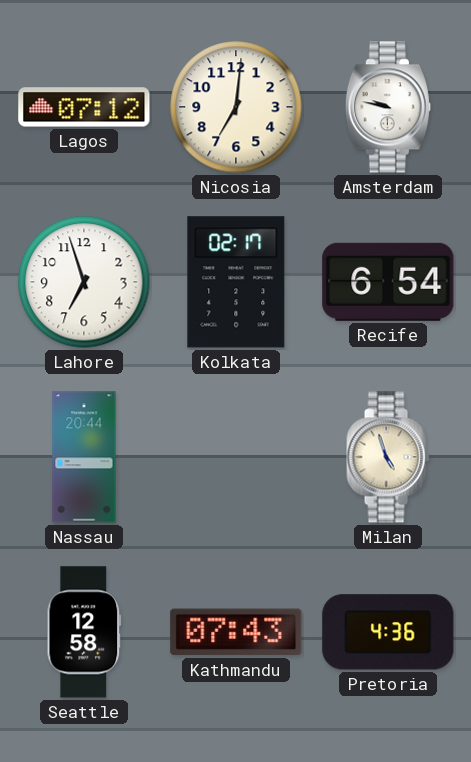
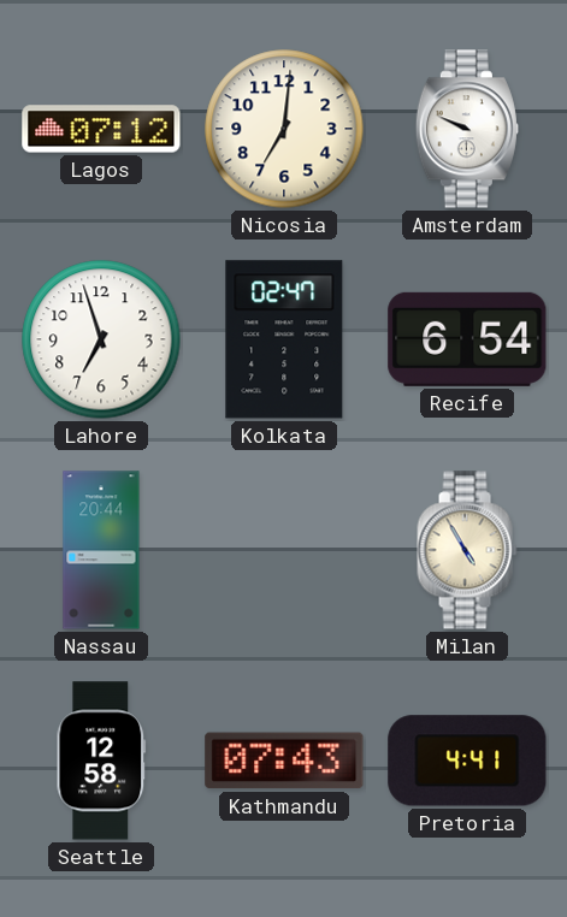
Amsterdam: 9:47 -> 9:49 (467, 129)
Kolkata: 02:17 -> 02:47 (284, 339)
Milan: 4:57 -> 4:55 (467, 550)
Pretoria: 4:36 -> 4:41 (467, 761)
